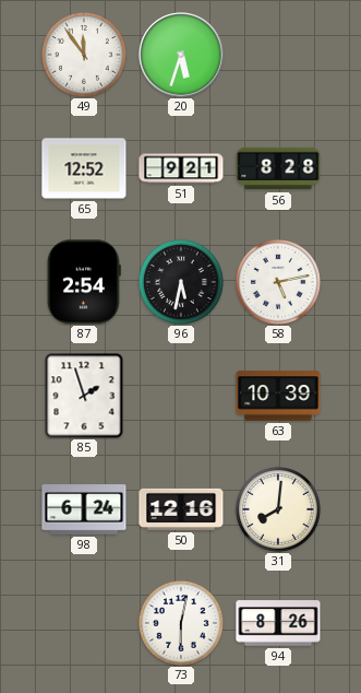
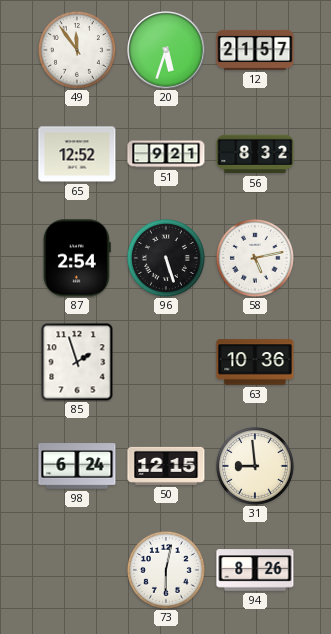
12: none -> 21:57 (255, 50)
56: 8:28 -> 8:32 (255, 154)
96: 5:32 -> 5:27 (166, 258)
63: 10:39 -> 10:36 (255, 362)
50: 12:16 -> 12:15 (166, 466)
31: 8:01 -> 8:59 (255, 466)
